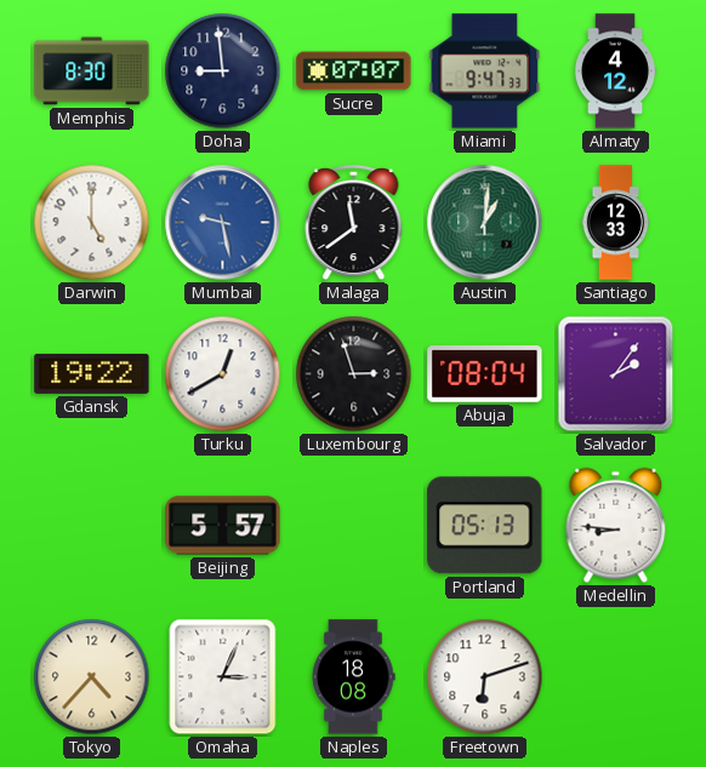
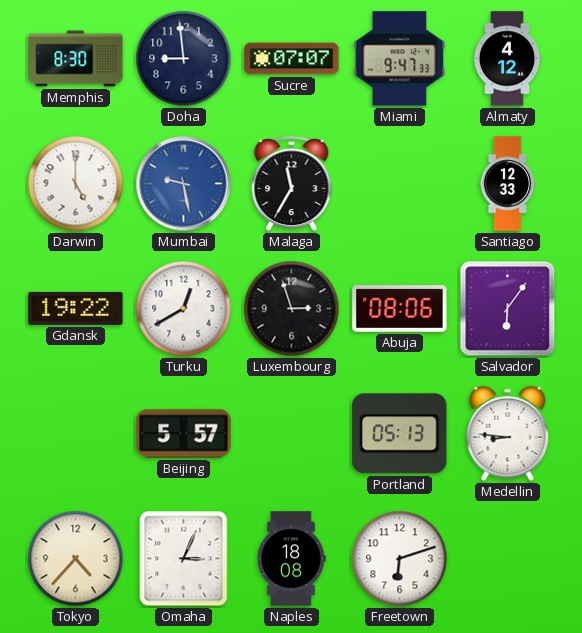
Malaga: 11:39 -> 11:35 (292, 184)
Austin: 1:01 -> none (485, 223)
Abuja: 08:04 -> 08:06 (400, 309)
Salvador: 2:06 -> 6:06 (508, 309)
